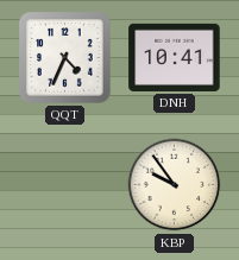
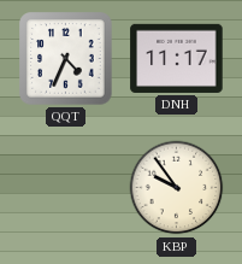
DNH: 10:41 -> 11:17 (177, 58)
